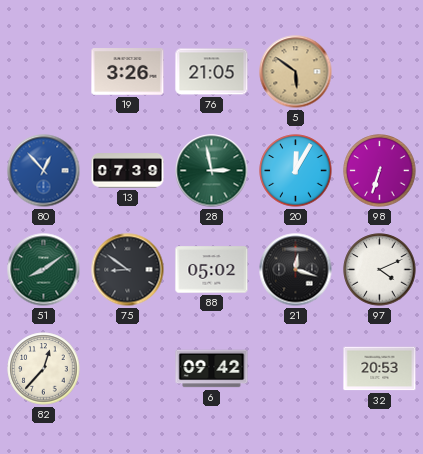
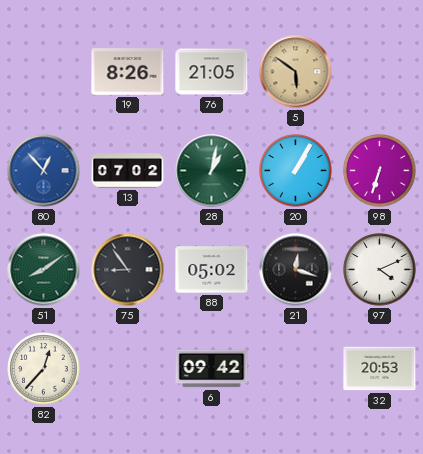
19: 3:26 -> 8:26 (128, 72)
13: 07:39 -> 07:02 (128, 171)
28: 2:58 -> 1:02 (212, 171)
20: 12:05 -> 1:05 (296, 171)
75: 8:51 -> 8:54 (128, 270)
